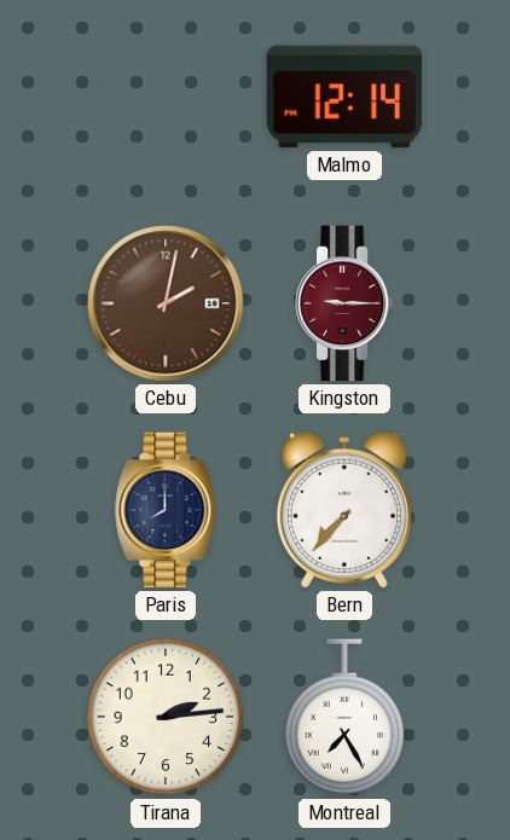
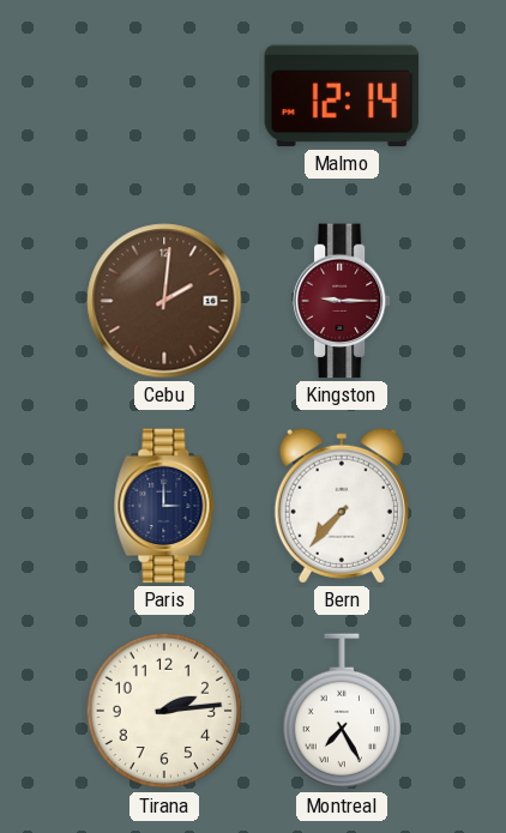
Cebu: 2:02 -> 2:01 (164, 301)
Paris: 8:00 -> 3:00 (164, 506)
